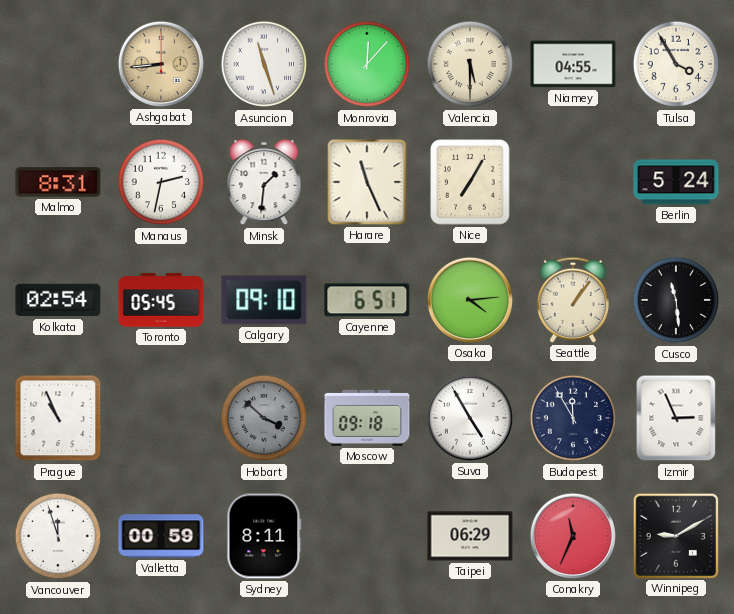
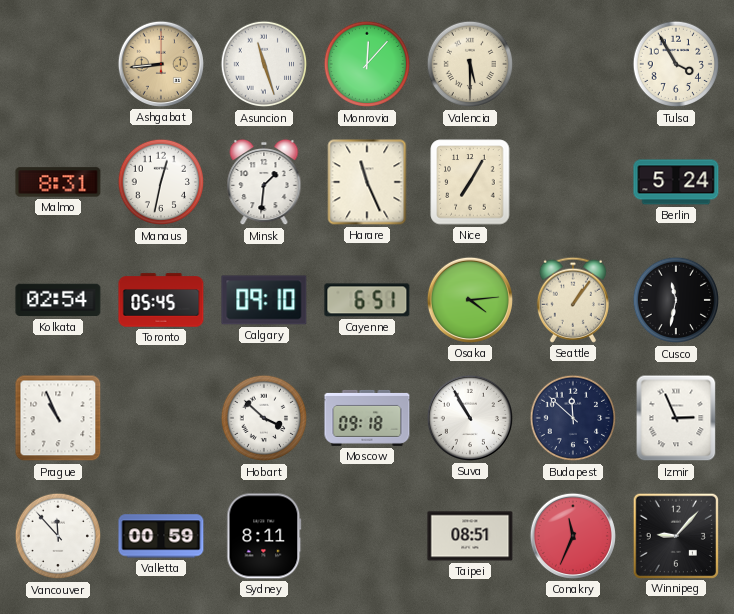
Niamey: 04:55 -> none (573, 64)
Manaus: 2:32 -> 12:32 (161, 182)
Cusco: 11:29 -> 11:32 (676, 300)
Hobart dial: grey -> white (264, 418)
Suva: 4:55 -> 10:55 (470, 418)
Budapest: 11:55 -> 11:52 (573, 418)
Vancouver: 11:57 -> 11:53 (58, 536)
Taipei: 06:29 -> 08:51 (470, 536)
Winnipeg: 9:10 -> 9:07 (675, 535)
